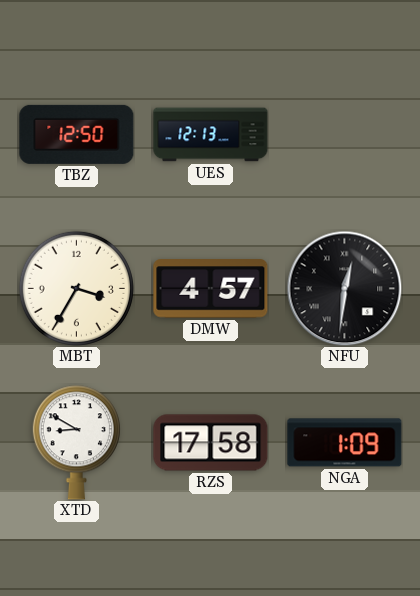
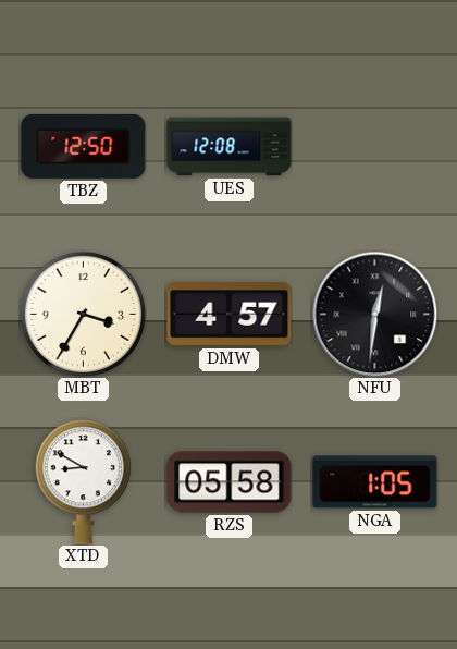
UES: 12:13 -> 12:08 (230, 147)
RZS: 17:58 -> 05:58 (230, 482)
NGA: 1:09 -> 1:05 (375, 482)
